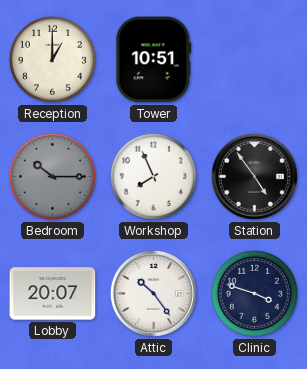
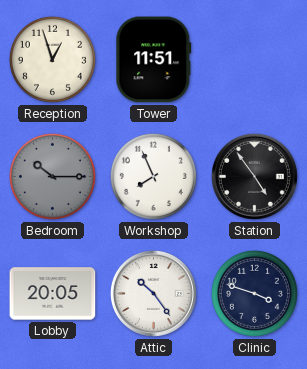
Reception: 1:00 -> 12:57 (52, 59)
Tower: 10:51 -> 11:51 (154, 60)
Lobby: 20:07 -> 20:05 (53, 294)
